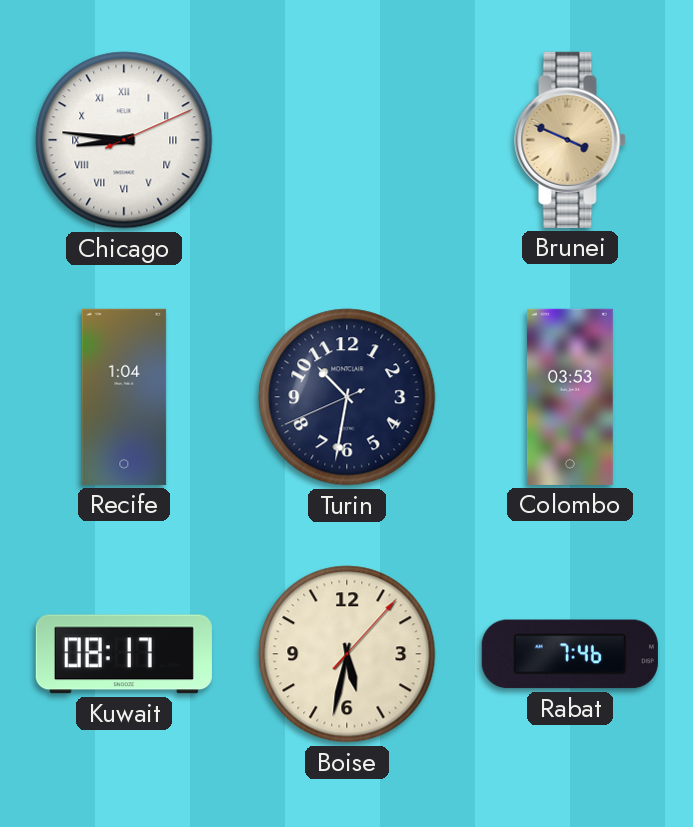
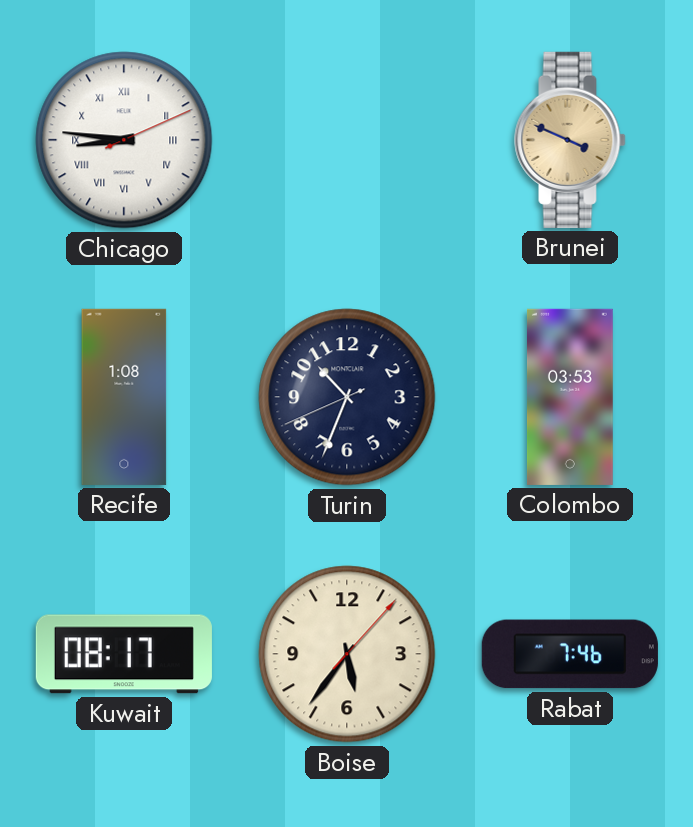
Recife: 1:04 -> 1:08 (124, 397)
Turin: 10:31 -> 10:33 (347, 397)
Boise: 5:32 -> 5:36 (347, 654)
